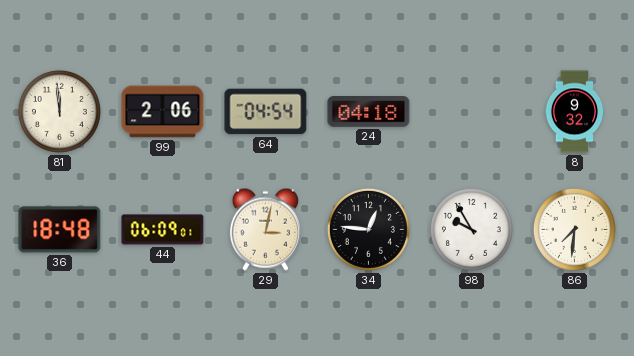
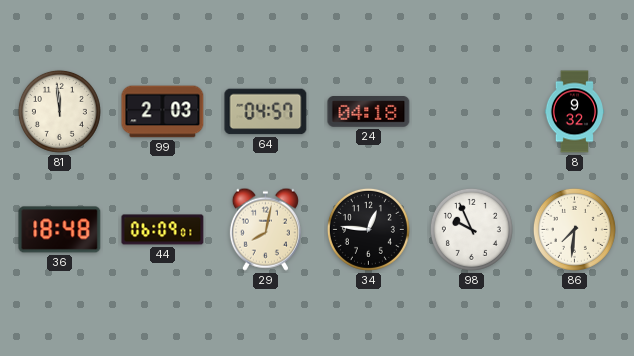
99: 2:06 -> 2:03 (163, 112)
64: 04:54 -> 04:57 (266, 112)
29: 3:02 -> 8:02 (265, 229)
98: 9:55 -> 9:56 (471, 229)
